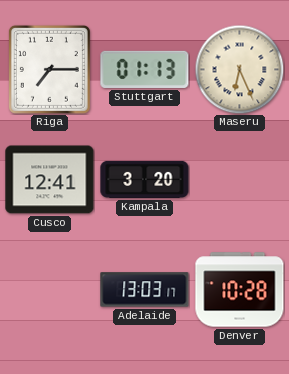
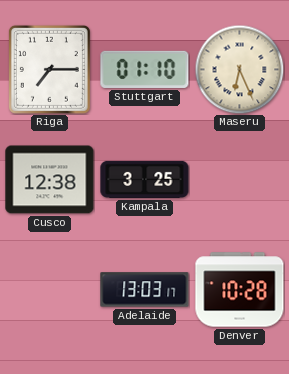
Stuttgart: 01:13 -> 01:10 (145, 69)
Cusco: 12:41 -> 12:38 (50, 180)
Kampala: 3:20 -> 3:25 (145, 179)
